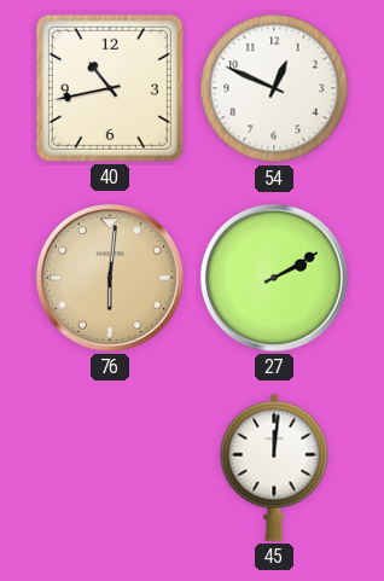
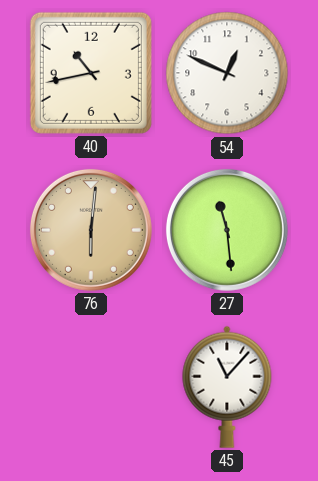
27: 2:10 -> 11:29 (227, 230)
45: 12:01 -> 11:07 (227, 387)
